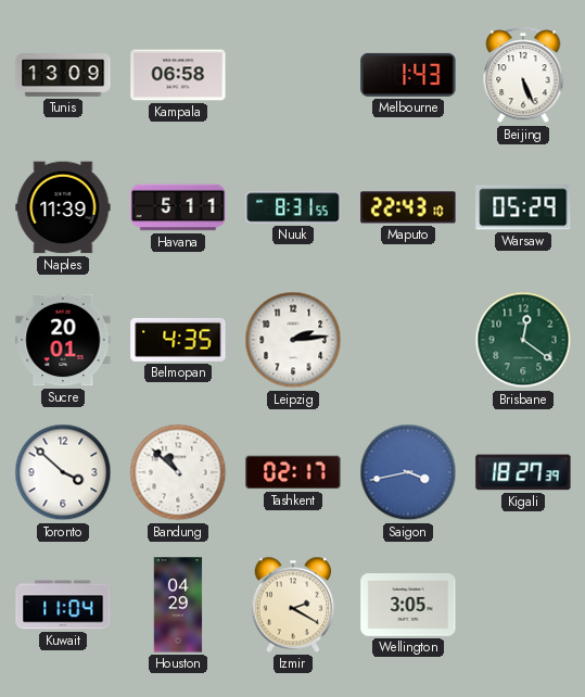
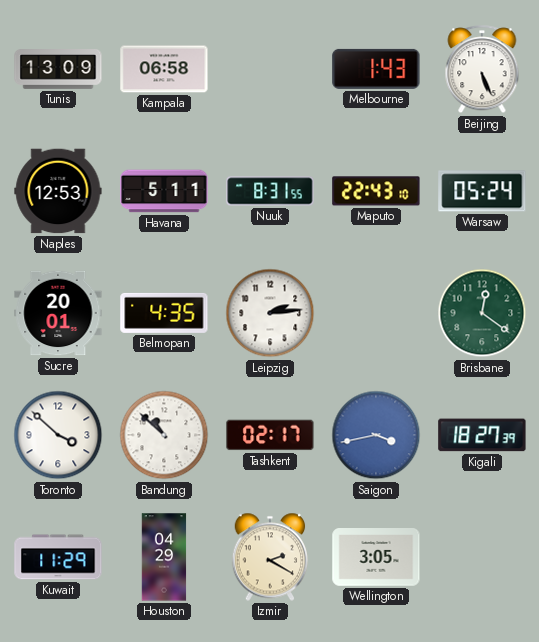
Naples: 11:39 -> 12:53 (58, 191)
Warsaw: 05:29 -> 05:24 (482, 191)
Kuwait: 11:04 -> 11:29 (58, 557)
